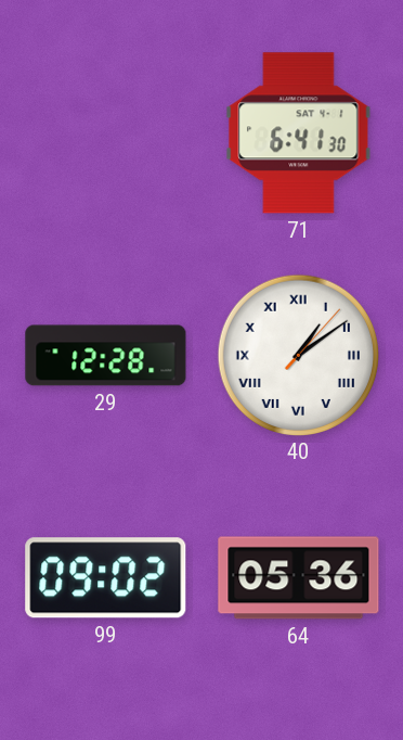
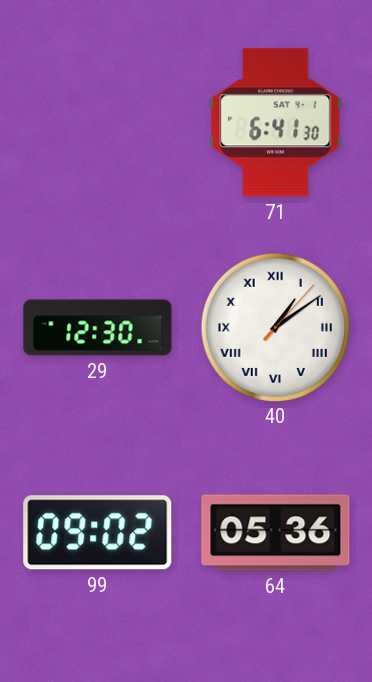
29: 12:28 -> 12:30 (98, 328)
